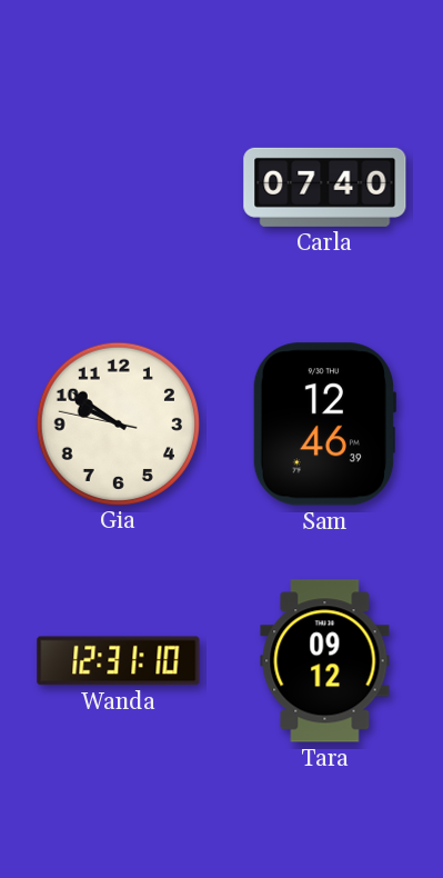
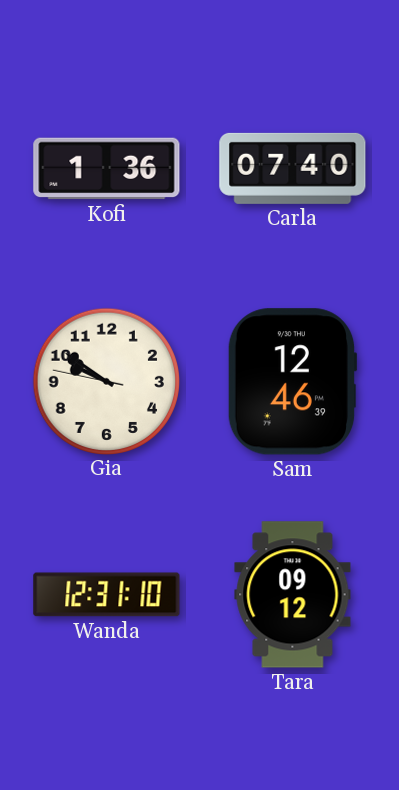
Kofi: none -> 1:36 (107, 169)
